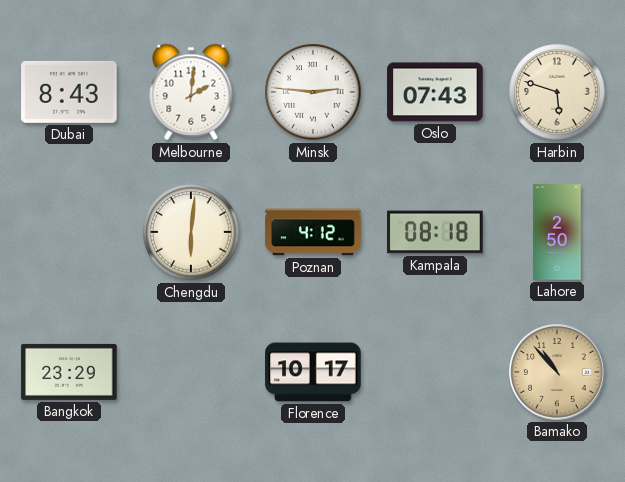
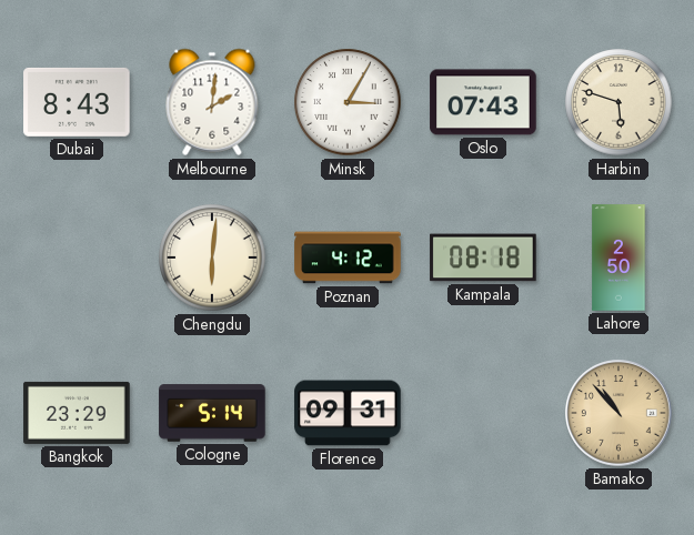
Minsk: 2:46 -> 3:05 (348, 102)
Cologne: none -> 5:14 (212, 413)
Florence: 10:17 -> 09:31 (348, 413)
